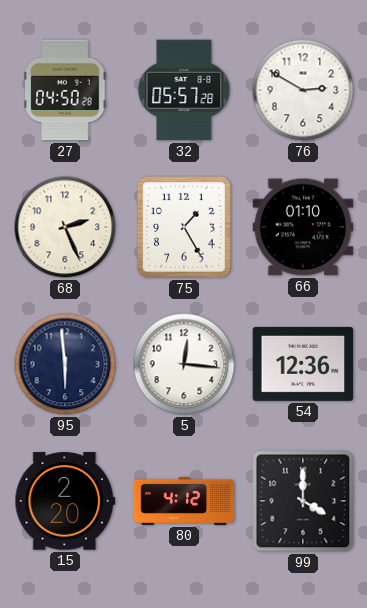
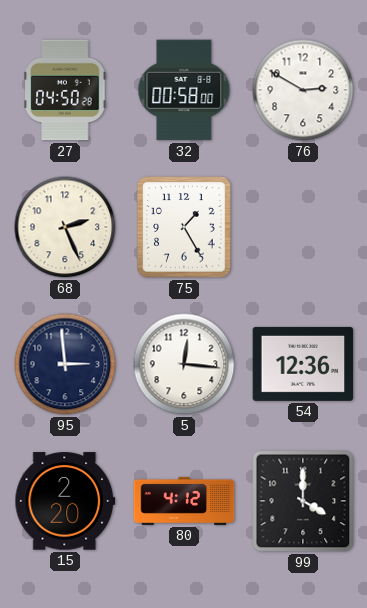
32: 05:57 -> 00:58 (184, 90)
66: 01:10 -> none (303, 227)
95: 5:59 -> 2:59 (65, 364)
